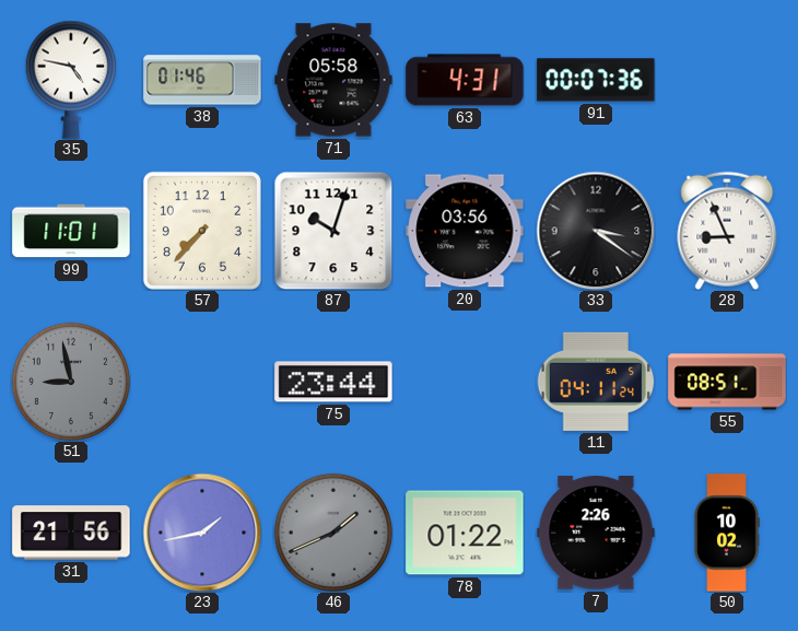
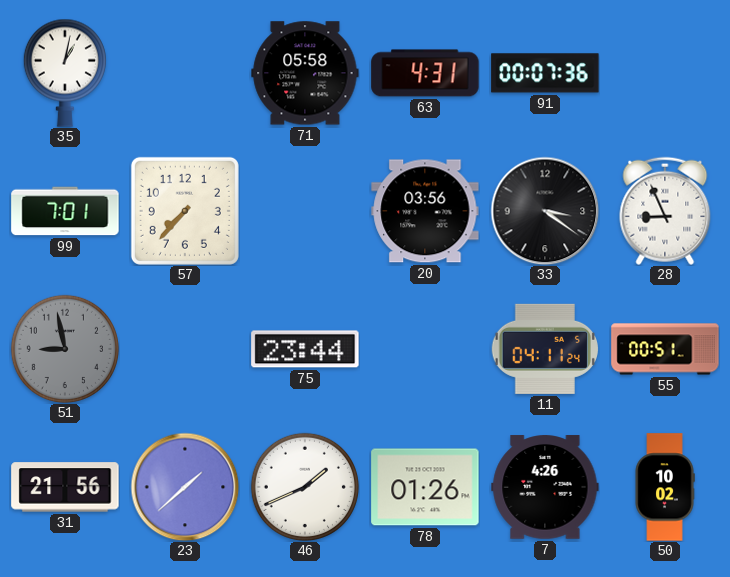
35: 4:47 -> 1:02 (65, 73)
38: 01:46 -> none (202, 80)
99: 11:01 -> 7:01 (65, 211)
87: 10:03 -> none (333, 231)
55: 08:51 -> 00:51 (665, 349)
23: 1:43 -> 1:38 (185, 487)
46 dial: grey -> white (305, 487)
78: 01:22 -> 01:26 (425, 487)
7: 2:26 -> 4:26 (545, 487)
